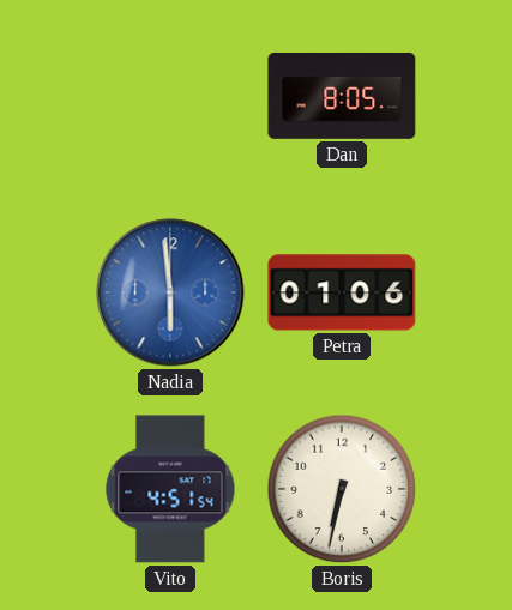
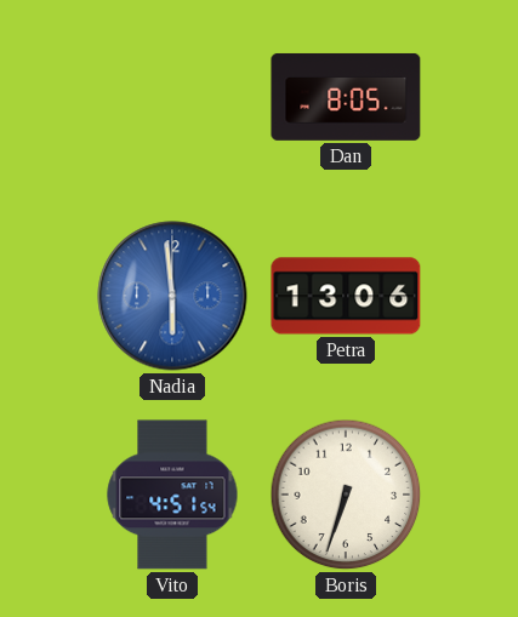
Petra: 01:06 -> 13:06 (346, 296)
Boris: 6:32 -> 6:33 (346, 495)
